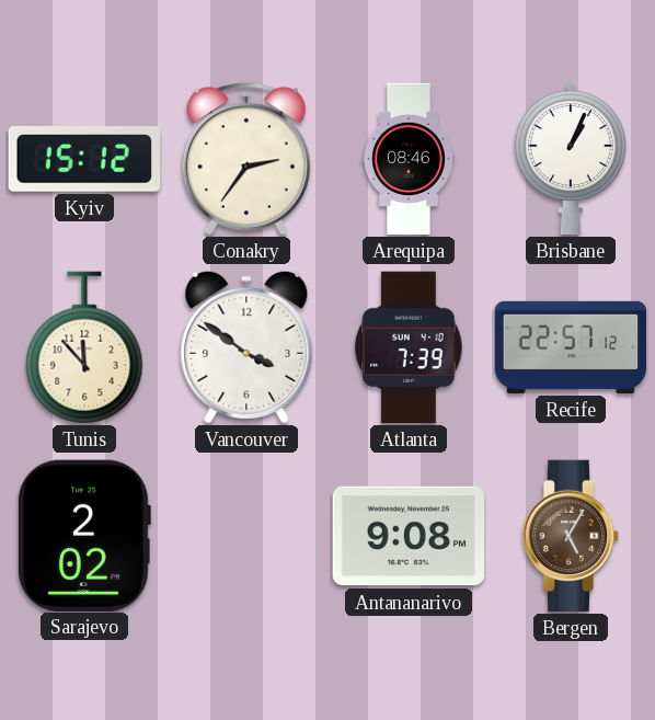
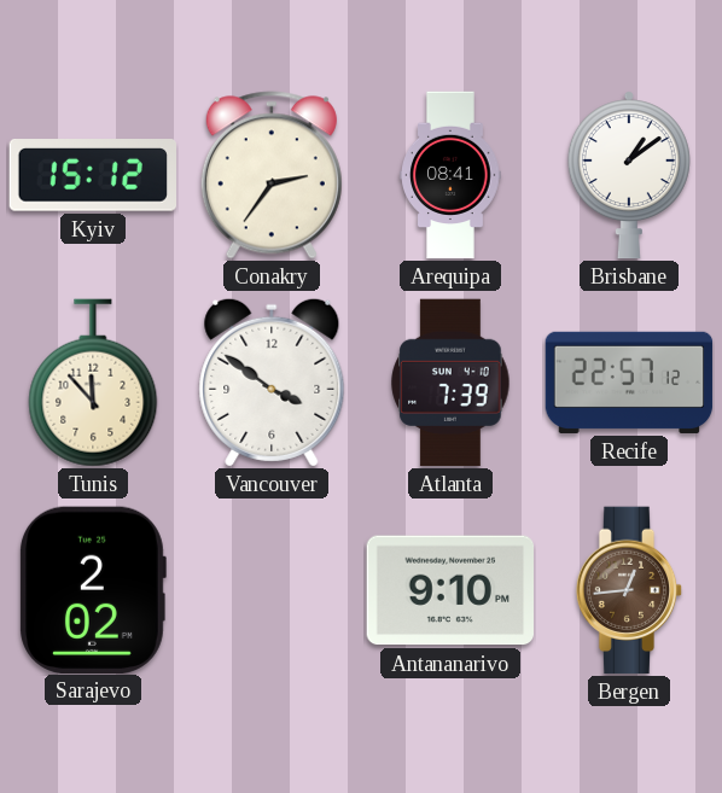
Arequipa: 08:46 -> 08:41 (450, 175)
Brisbane: 1:04 -> 1:09 (629, 175)
Antananarivo: 9:08 -> 9:10 (450, 590)
Bergen: 5:05 -> 12:44 (629, 590)
